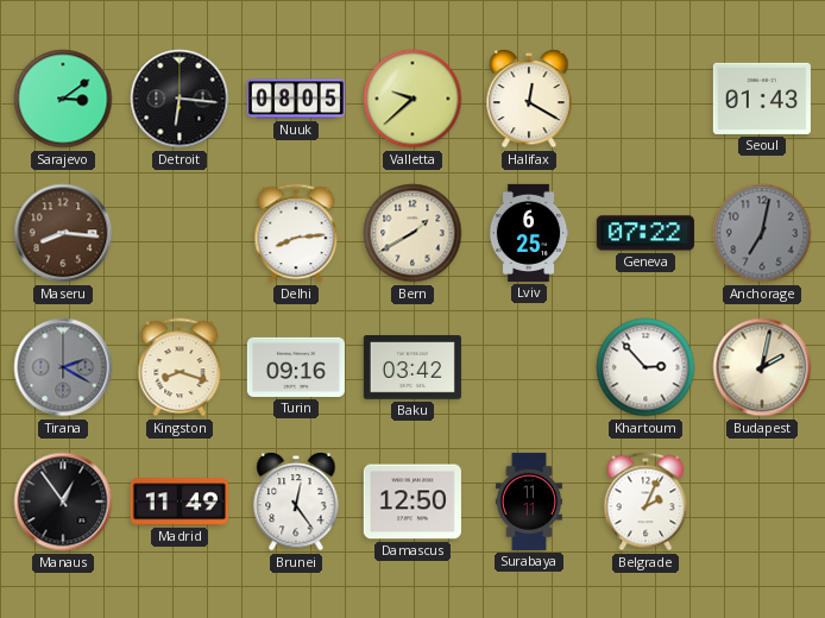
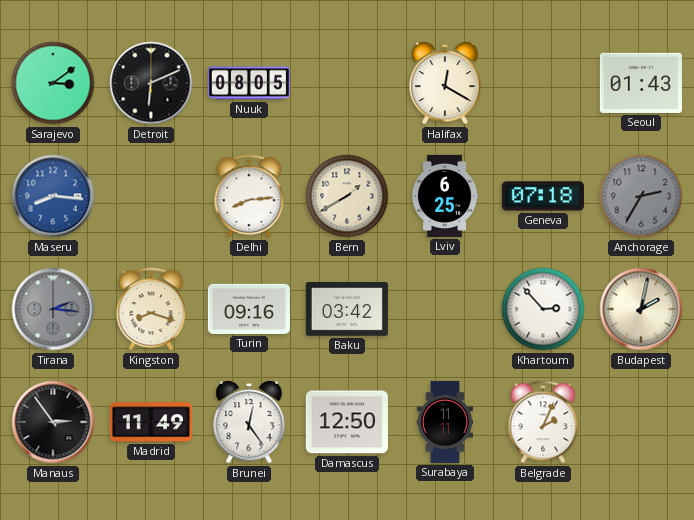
Detroit: 6:16 -> 6:11 (151, 83)
Valletta: 9:38 -> none (413, 99)
Maseru dial: brown -> blue (53, 196)
Geneva: 07:22 -> 07:18 (543, 196)
Anchorage: 7:02 -> 2:35 (641, 196)
Tirana: 2:20 -> 2:16 (53, 309)
Manaus: 12:54 -> 2:54 (53, 422)
